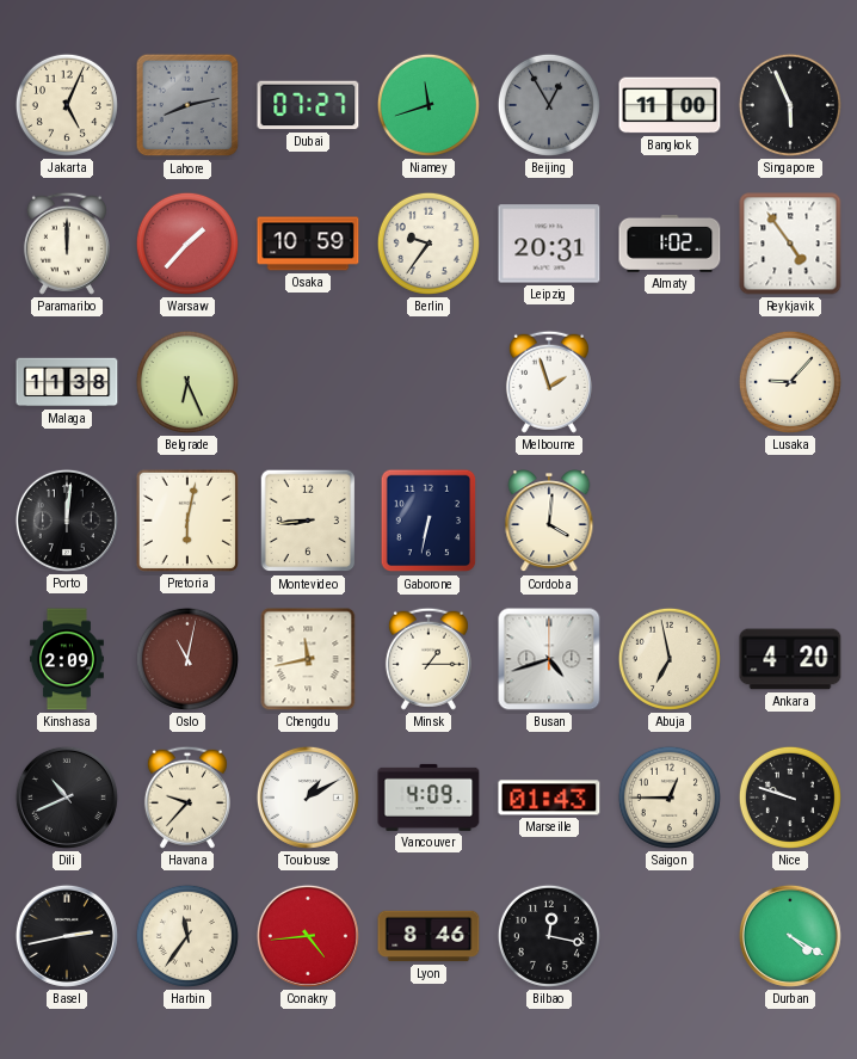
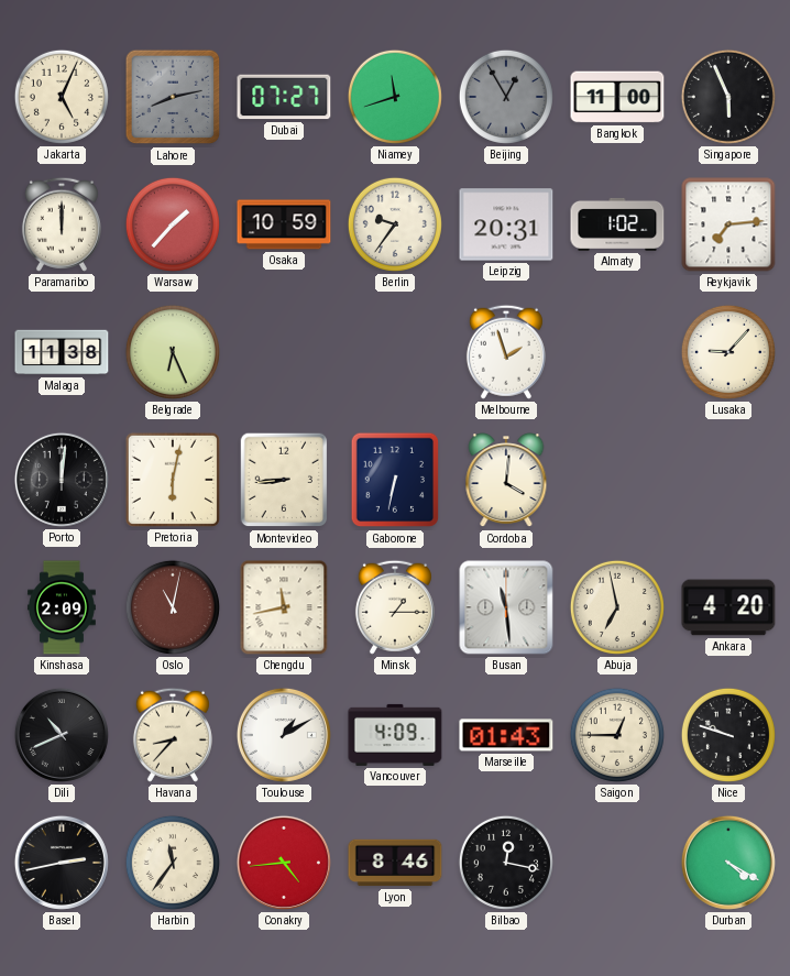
Reykjavik: 4:54 -> 7:14 (728, 224)
Busan: 4:42 -> 11:29 (506, 607)
Havana: 9:37 -> 8:37 (173, 735)
